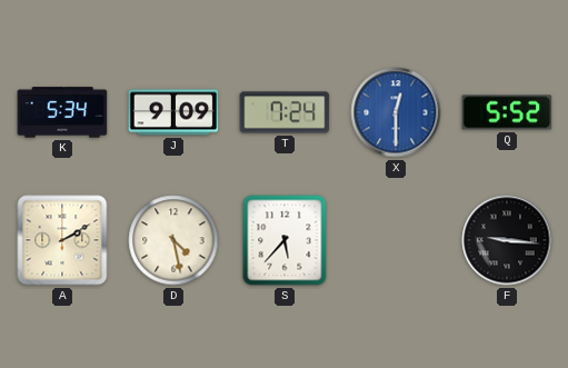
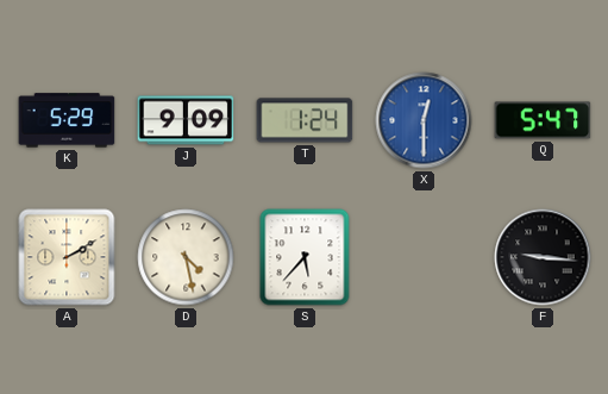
K: 5:34 -> 5:29 (67, 120)
T: 7:24 -> 1:24 (305, 120)
Q: 5:52 -> 5:47 (543, 120)
